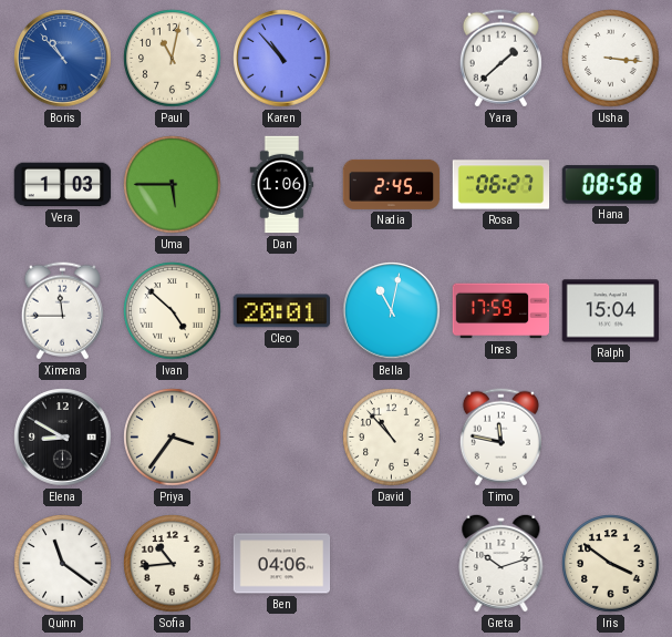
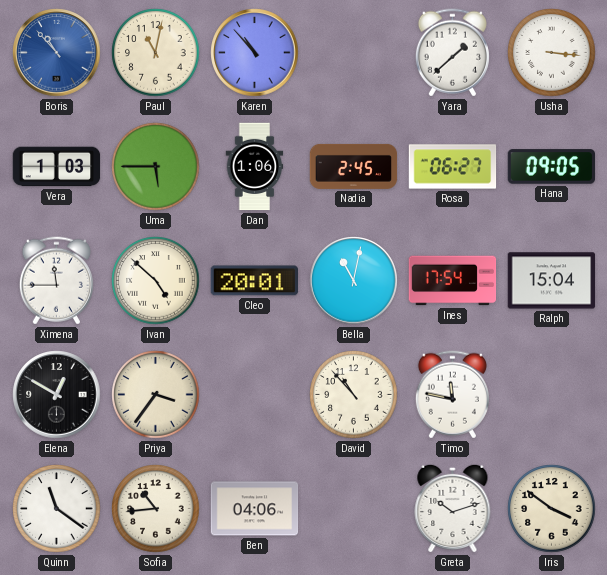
Hana: 08:58 -> 09:05 (552, 167)
Ines: 17:59 -> 17:54 (453, 281)
Elena: 8:50 -> 12:50 (57, 395)
